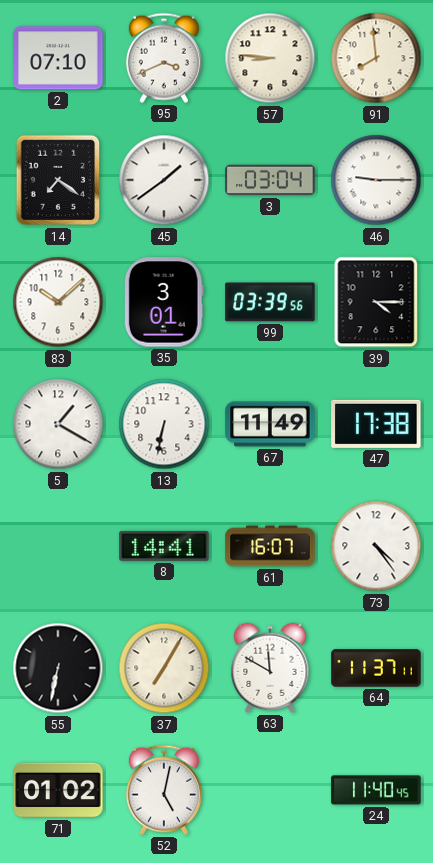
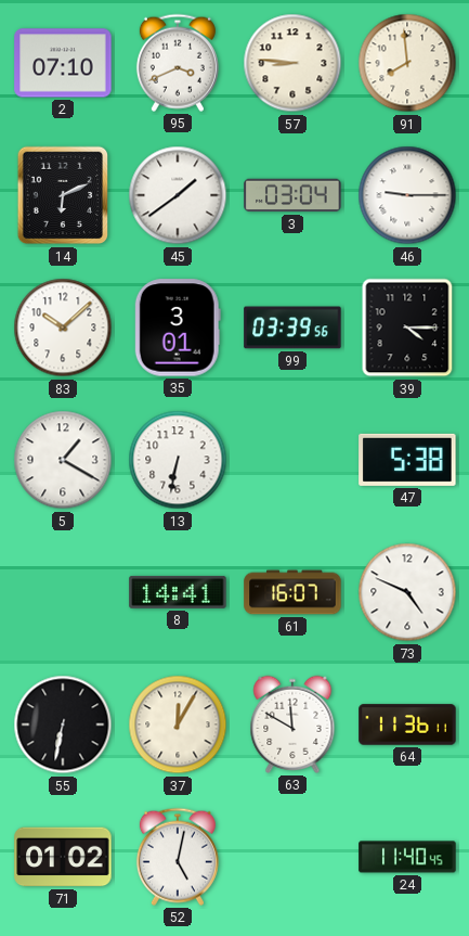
14: 7:21 -> 6:11 (63, 195)
67: 11:49 -> none (270, 424)
47: 17:38 -> 5:38 (407, 460)
73: 4:24 -> 4:49 (407, 592)
37: 7:05 -> 12:05 (178, 725)
64: 11:37 -> 11:36 (407, 725)
